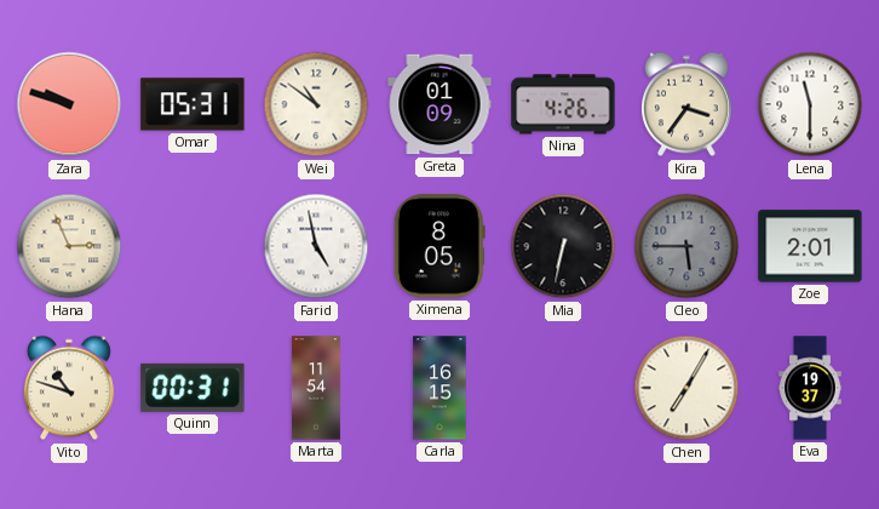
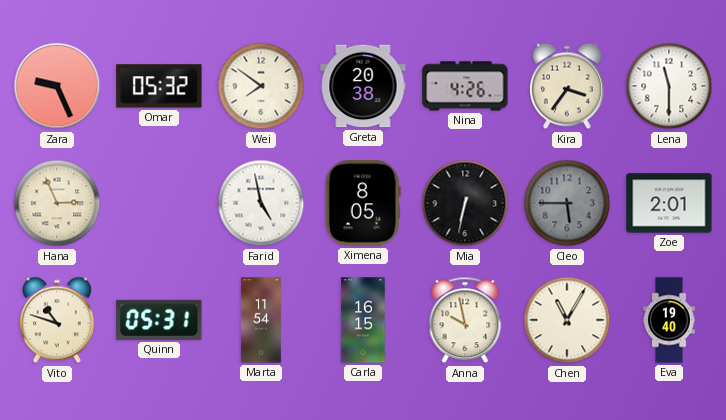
Zara: 9:48 -> 9:26 (57, 86)
Omar: 05:31 -> 05:32 (159, 86)
Wei: 10:51 -> 7:51 (261, 86)
Greta: 01:09 -> 20:38 (363, 86)
Quinn: 00:31 -> 05:31 (159, 320)
Anna: none -> 9:58 (465, 320)
Chen: 7:05 -> 11:05 (567, 320)
Eva: 19:37 -> 19:40 (670, 320)
